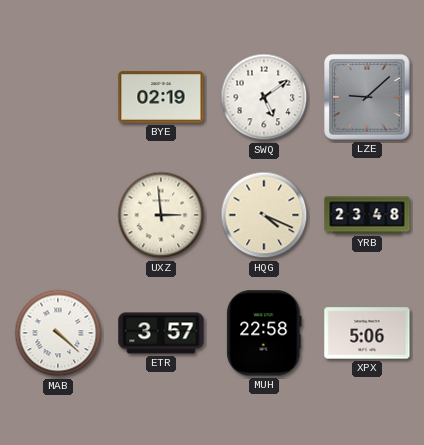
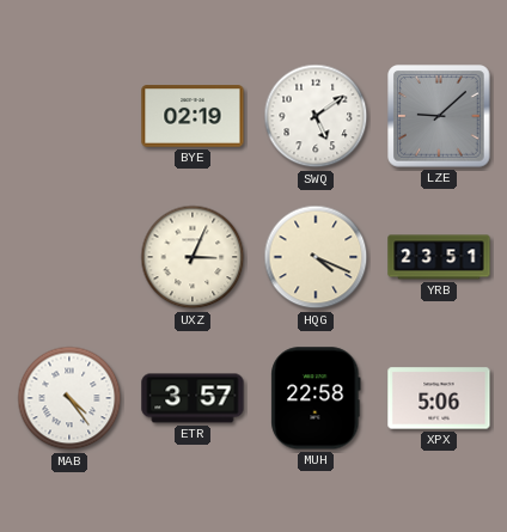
UXZ: 2:59 -> 3:04 (193, 257)
YRB: 23:48 -> 23:51 (439, 257)
MAB: 4:22 -> 4:24 (69, 398)
